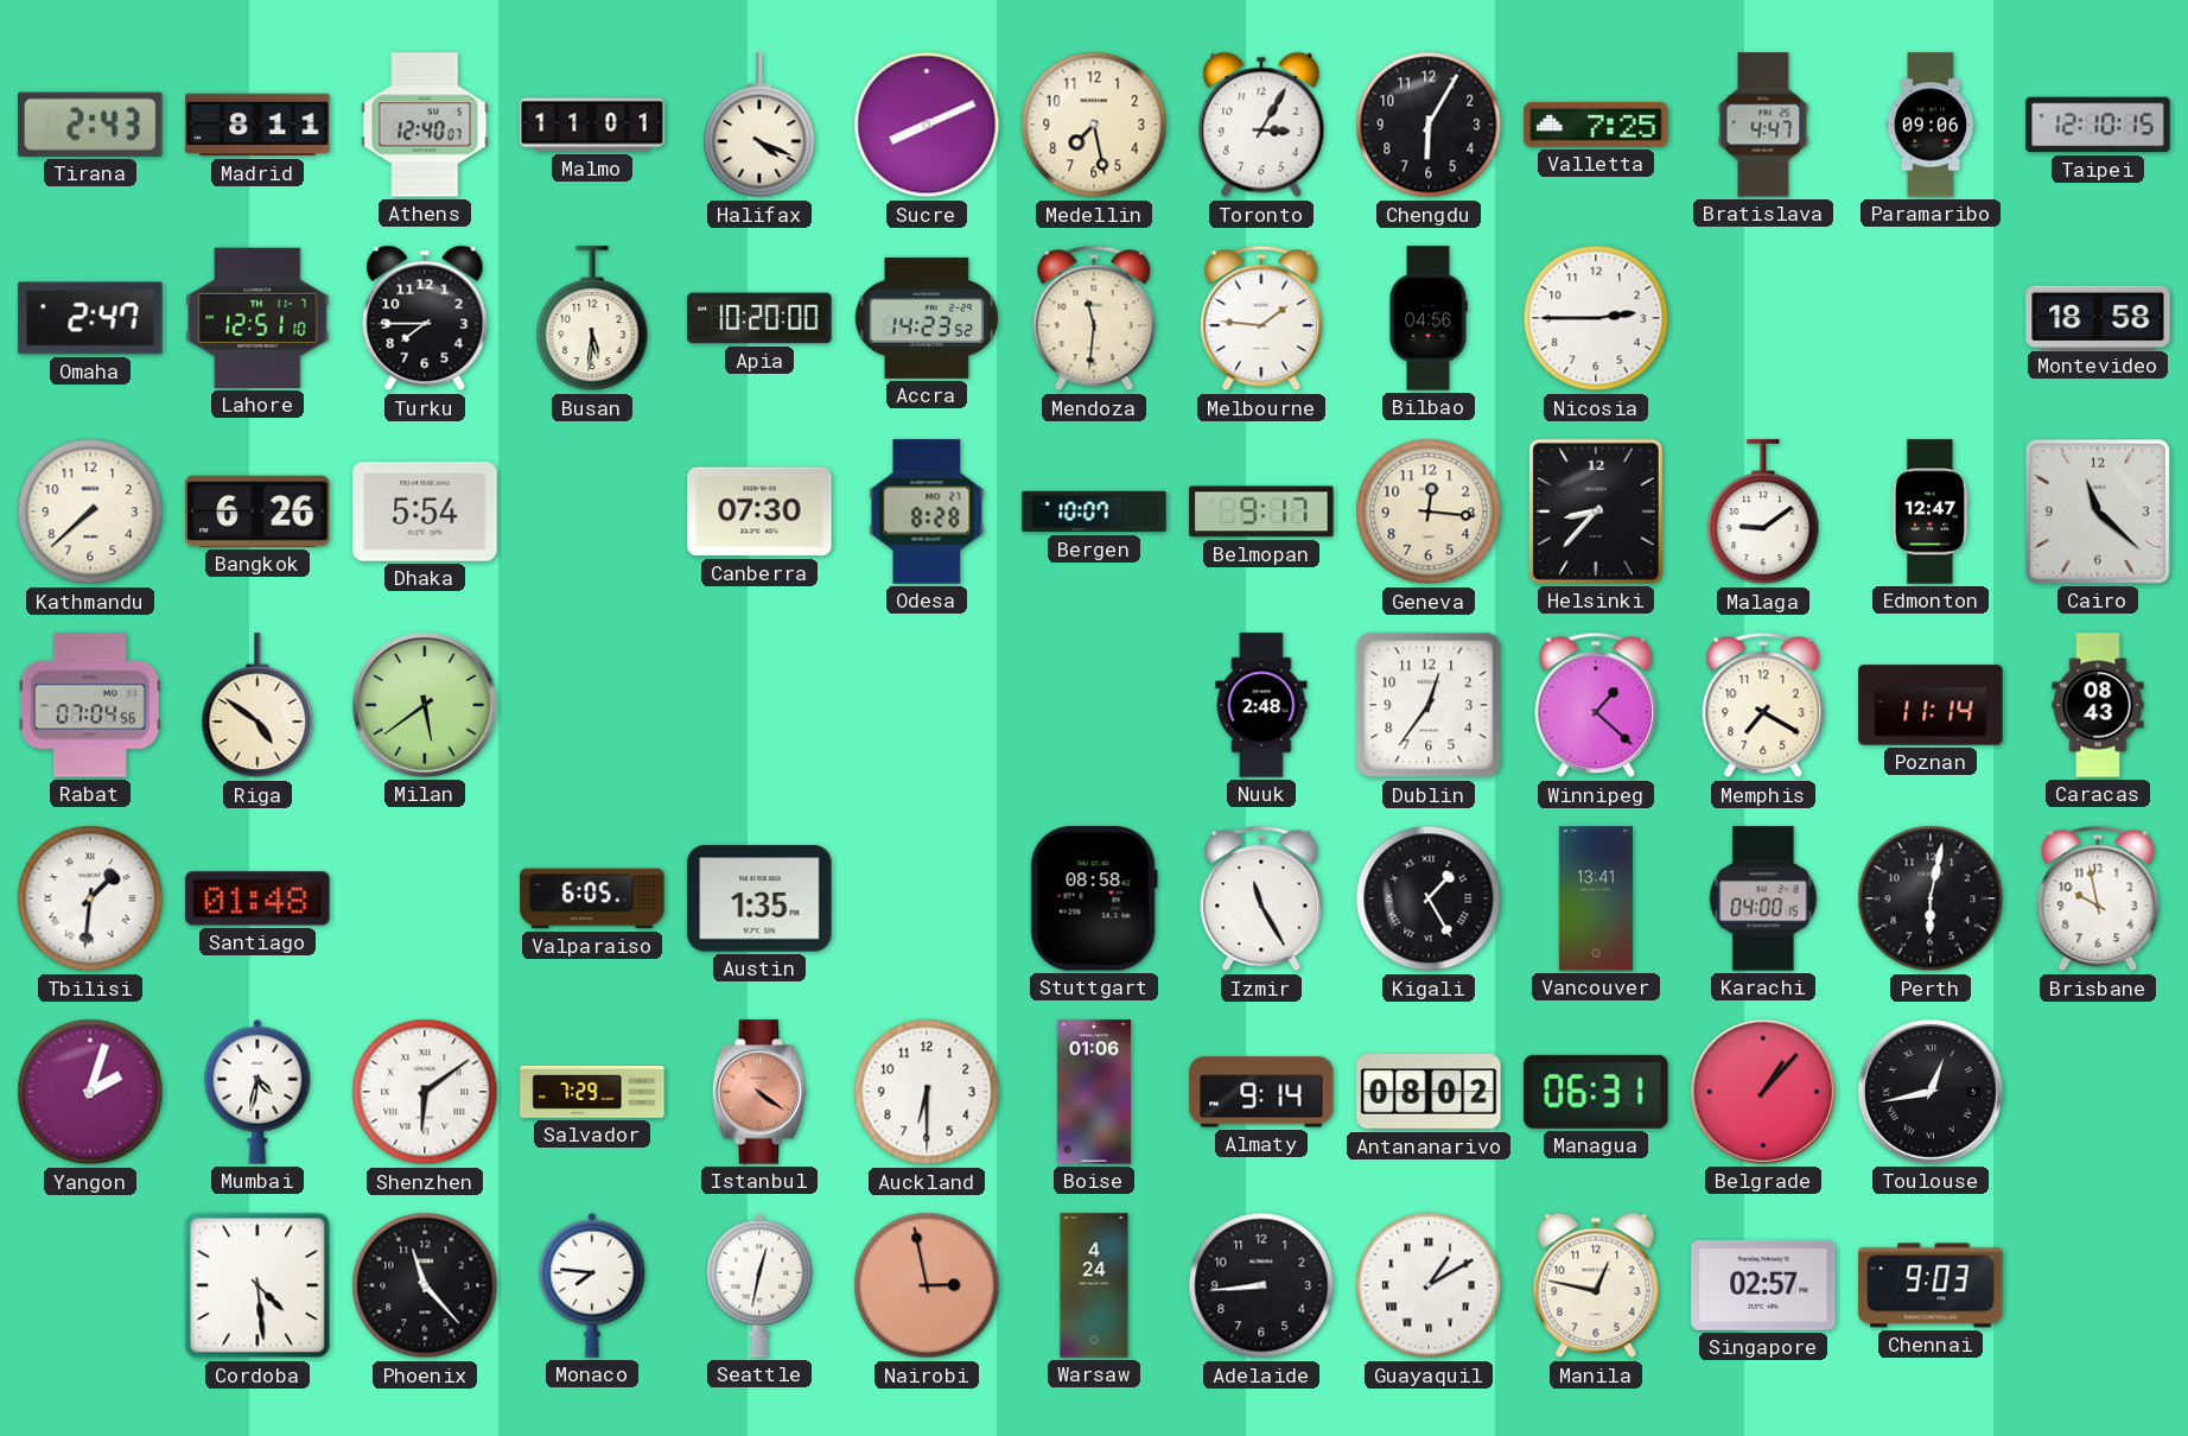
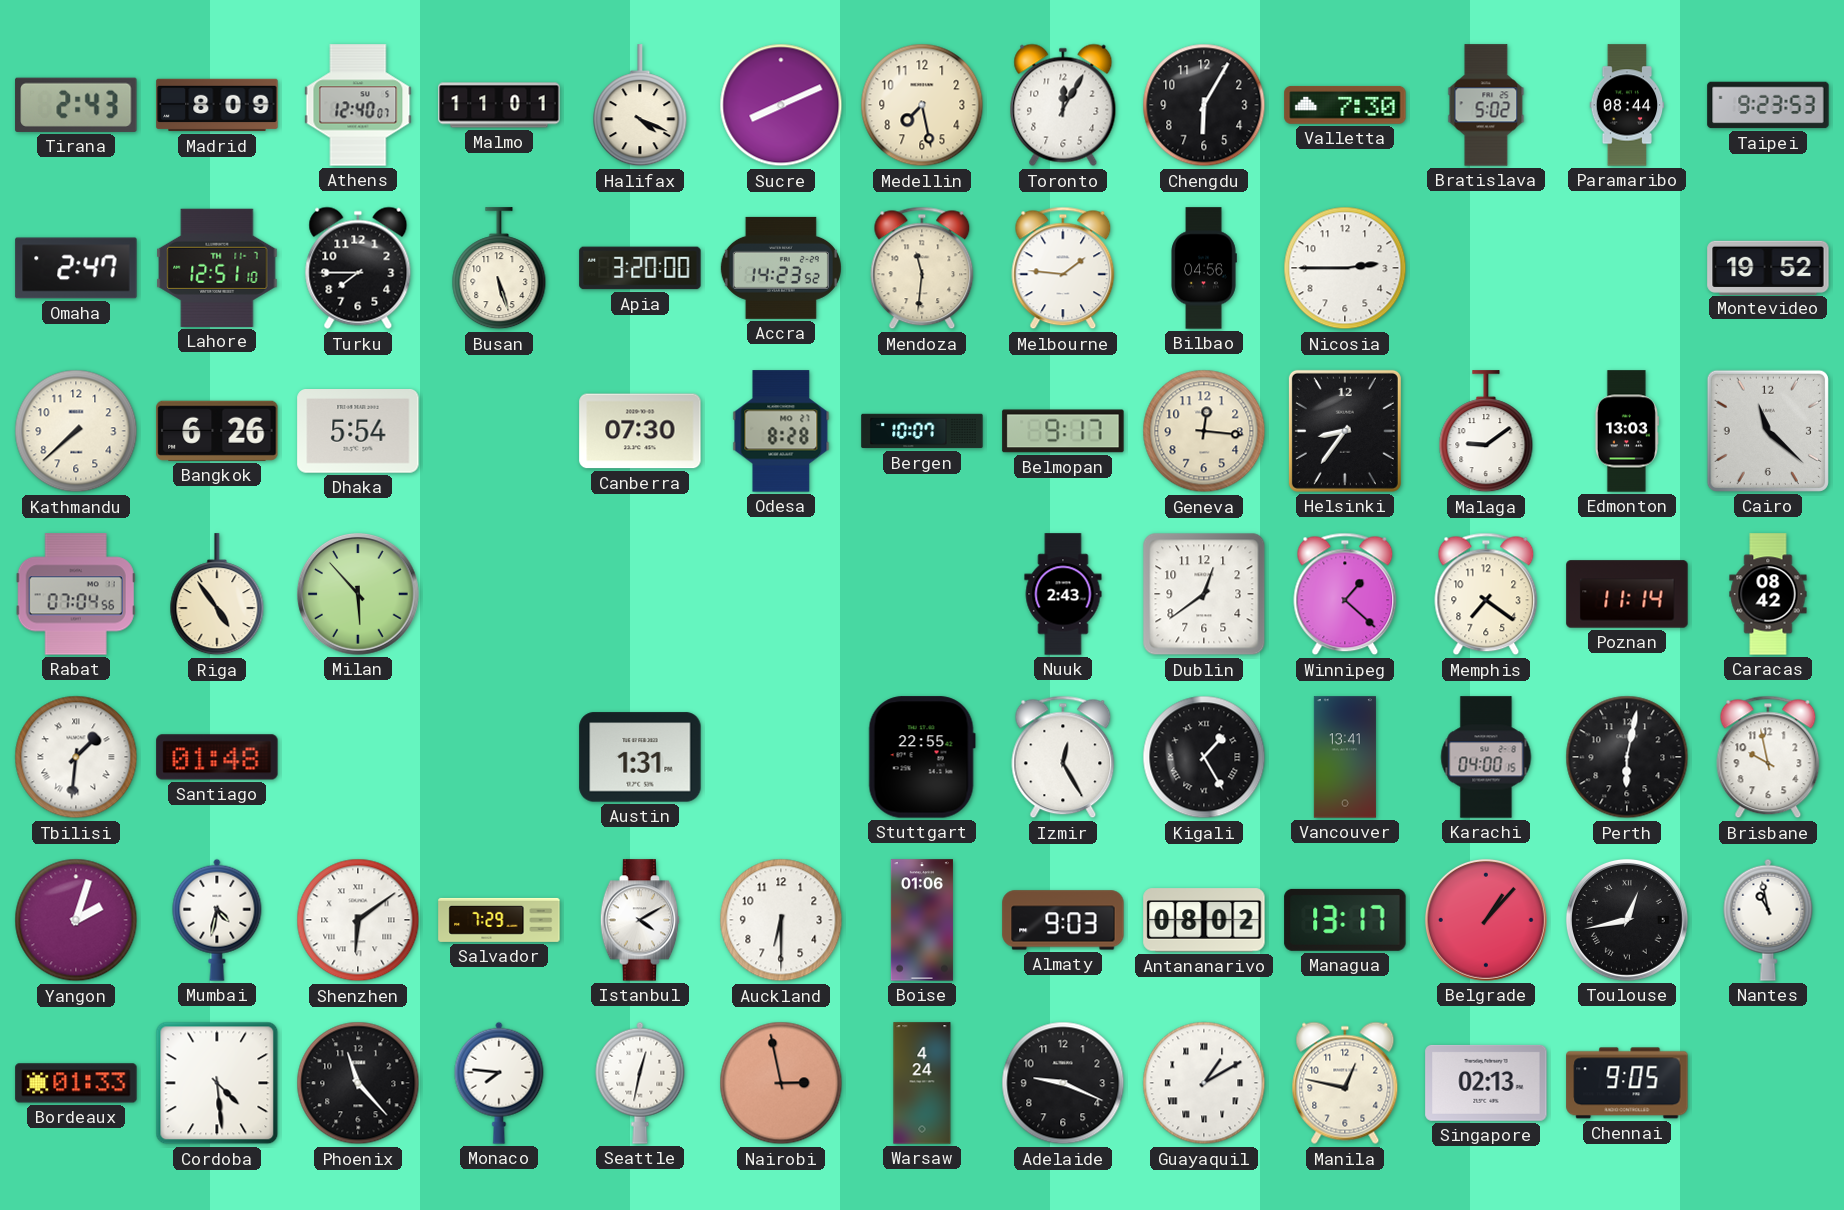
Madrid: 8:11 -> 8:09 (217, 105)
Toronto: 3:05 -> 12:05 (1063, 105)
Valletta: 7:25 -> 7:30 (1345, 105)
Bratislava: 4:47 -> 5:02 (1486, 105)
Paramaribo: 09:06 -> 08:44 (1627, 105)
Taipei: 12:10 -> 9:23 (1768, 105)
Busan: 5:31 -> 5:27 (499, 269)
Apia: 10:20 -> 3:20 (640, 268)
Montevideo: 18:58 -> 19:52 (1768, 267)
Helsinki: 8:37 -> 8:36 (1345, 431)
Edmonton: 12:47 -> 13:03 (1626, 431)
Riga: 4:51 -> 4:54 (217, 595)
Milan: 5:39 -> 5:53 (358, 594)
Nuuk: 2:48 -> 2:43 (1063, 594)
Dublin: 12:36 -> 12:39 (1204, 594)
Memphis: 7:20 -> 7:21 (1486, 594)
Caracas: 08:43 -> 08:42 (1768, 594)
Valparaiso: 6:05 -> none (592, 898)
Austin: 1:35 -> 1:31 (640, 757)
Stuttgart: 08:58 -> 22:55 (922, 757)
Izmir: 11:25 -> 12:25 (1063, 757)
Istanbul: 4:21 -> 4:10 (640, 920)
Istanbul dial: salmon -> white (640, 920)
Almaty: 9:14 -> 9:03 (1063, 920)
Managua: 06:31 -> 13:17 (1345, 920)
Nantes: none -> 10:58 (1768, 920)
Bordeaux: none -> 01:33 (76, 1083)
Adelaide: 8:44 -> 9:19 (1063, 1083)
Singapore: 02:57 -> 02:13 (1486, 1083)
Chennai: 9:03 -> 9:05 (1627, 1083)
